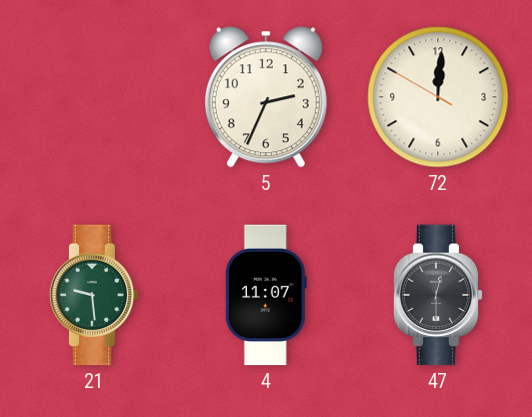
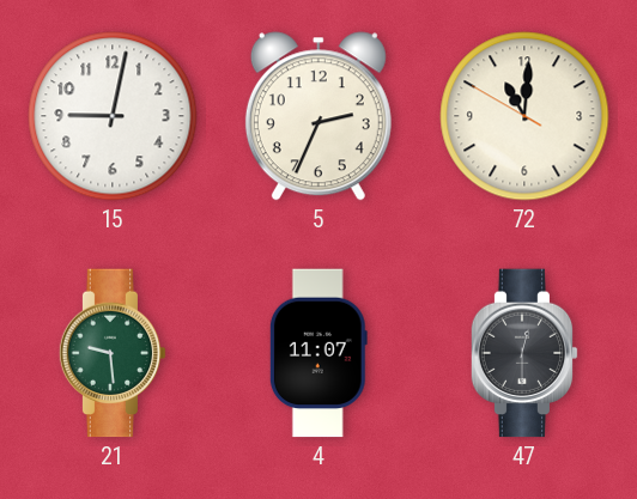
15: none -> 9:02 (113, 116)
72: 12:00 -> 11:00 (524, 116)
